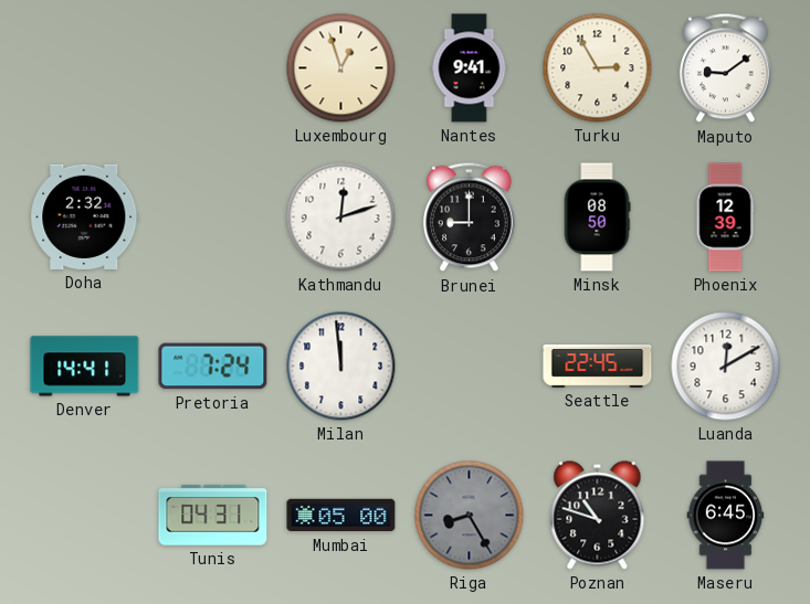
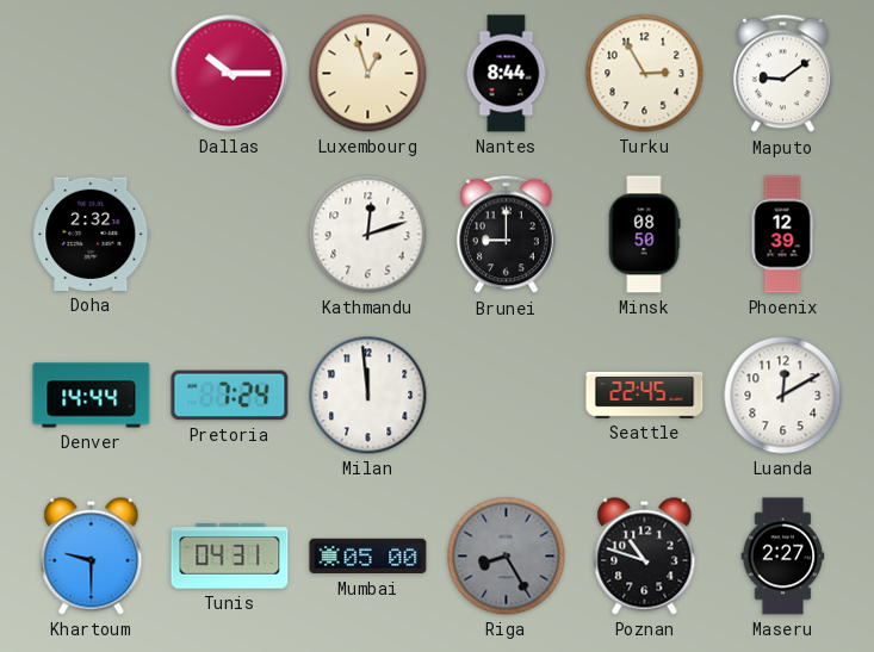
Dallas: none -> 10:15 (230, 74)
Nantes: 9:41 -> 8:44 (507, 74)
Denver: 14:41 -> 14:44 (92, 396)
Khartoum: none -> 9:30 (92, 557)
Maseru: 6:45 -> 2:27 (783, 557)
